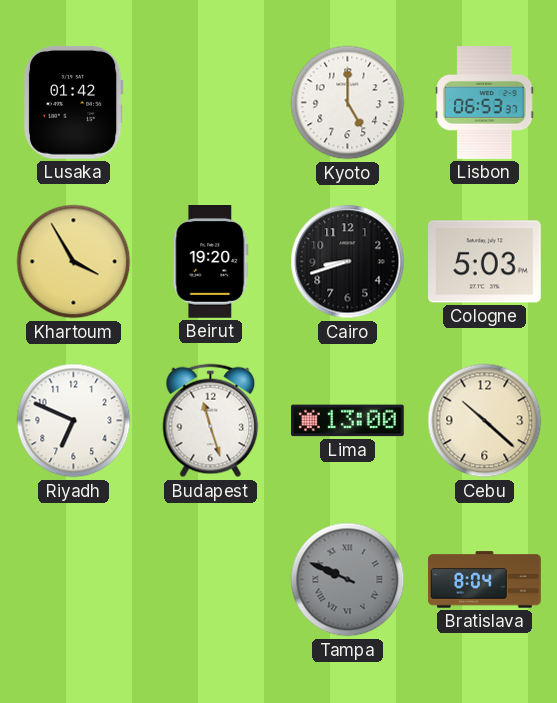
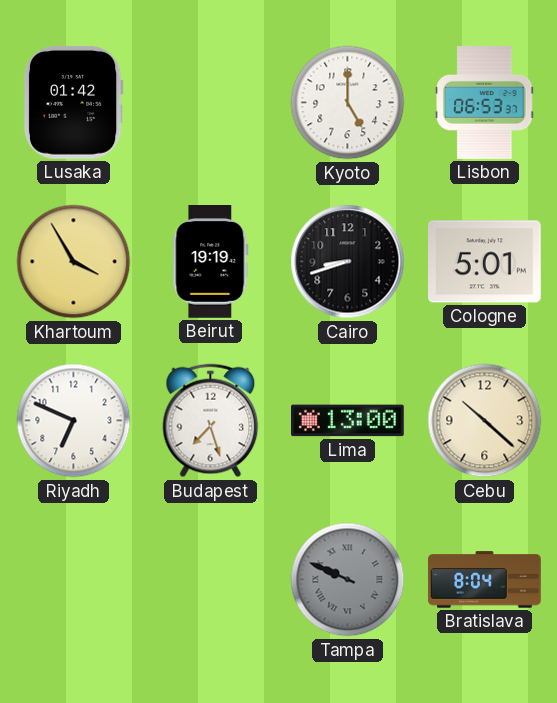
Beirut: 19:20 -> 19:19 (211, 262)
Cologne: 5:03 -> 5:01 (485, 262)
Budapest: 11:27 -> 7:27 (211, 421)
